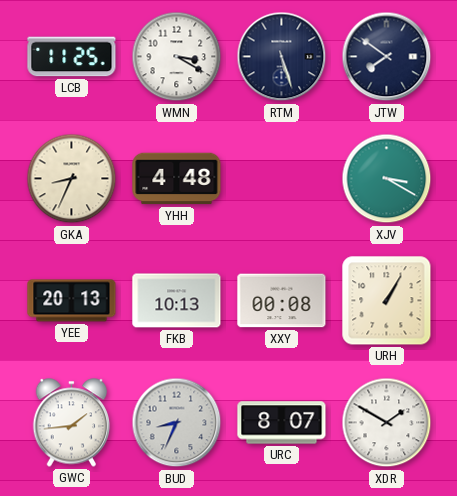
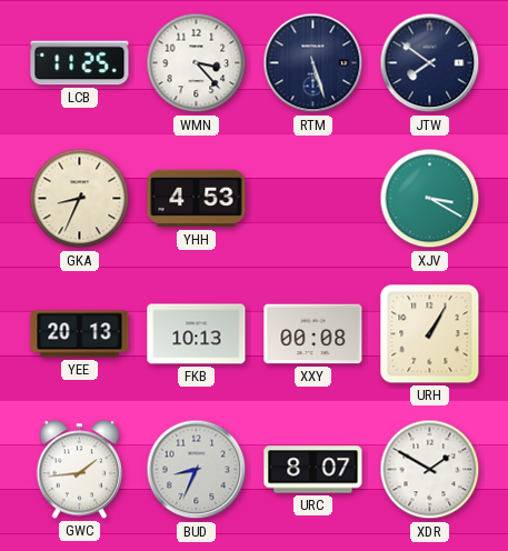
WMN: 3:20 -> 3:23 (197, 63)
YHH: 4:48 -> 4:53 (197, 199)
